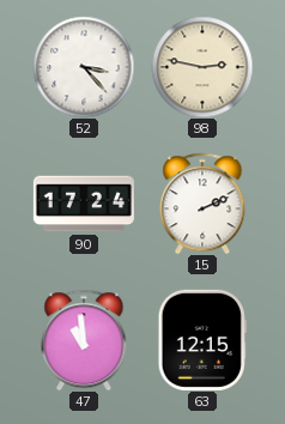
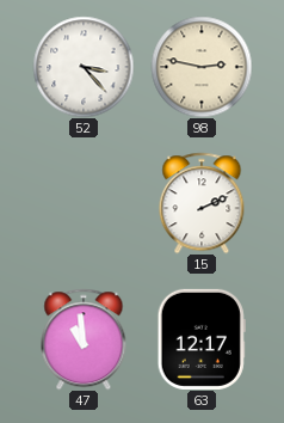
90: 17:24 -> none (84, 204)
63: 12:15 -> 12:17 (202, 339)
